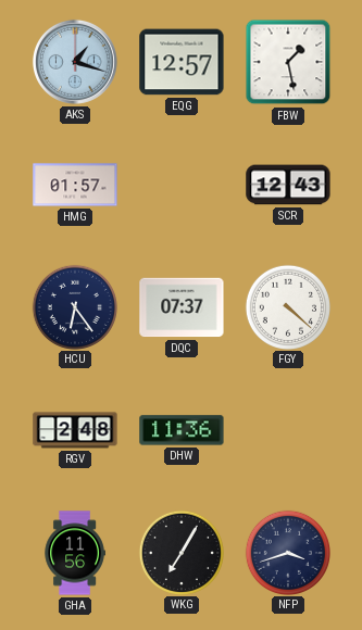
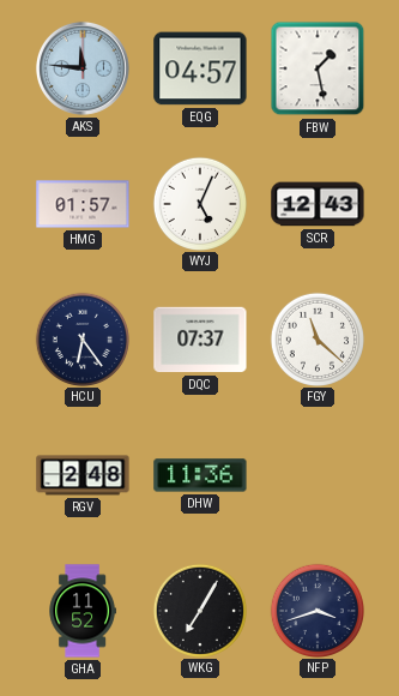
AKS: 1:18 -> 11:46 (83, 68)
EQG: 12:57 -> 04:57 (200, 68)
WYJ: none -> 5:04 (199, 203)
FGY: 4:22 -> 11:22 (316, 338)
GHA: 11:56 -> 11:52 (83, 611)
